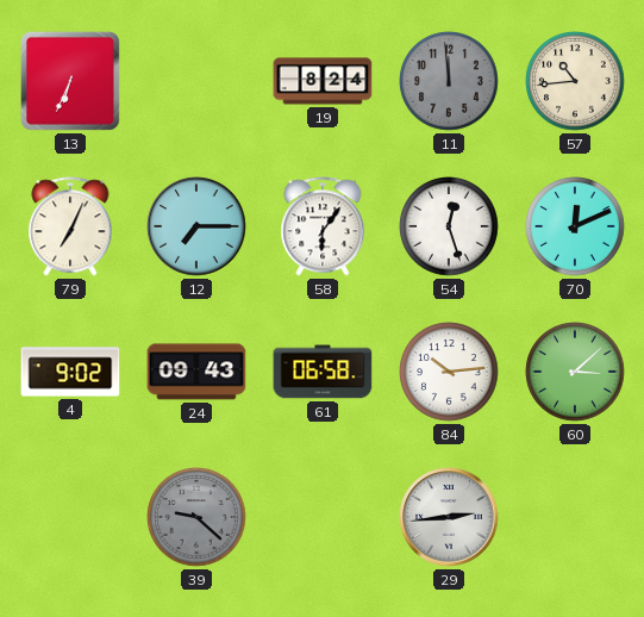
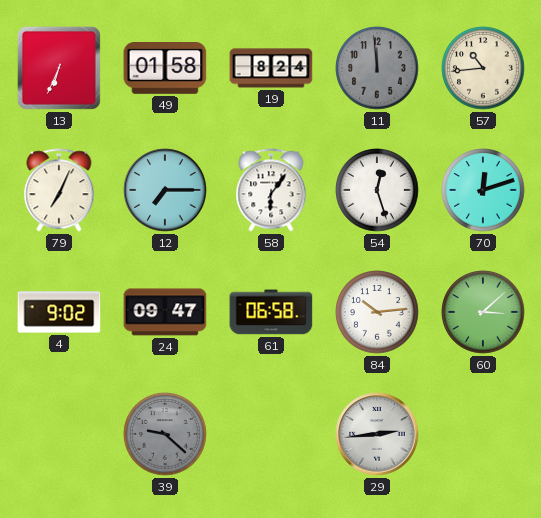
49: none -> 01:58 (165, 69)
70: 12:11 -> 12:12 (483, 190)
24: 09:43 -> 09:47 (165, 312)
